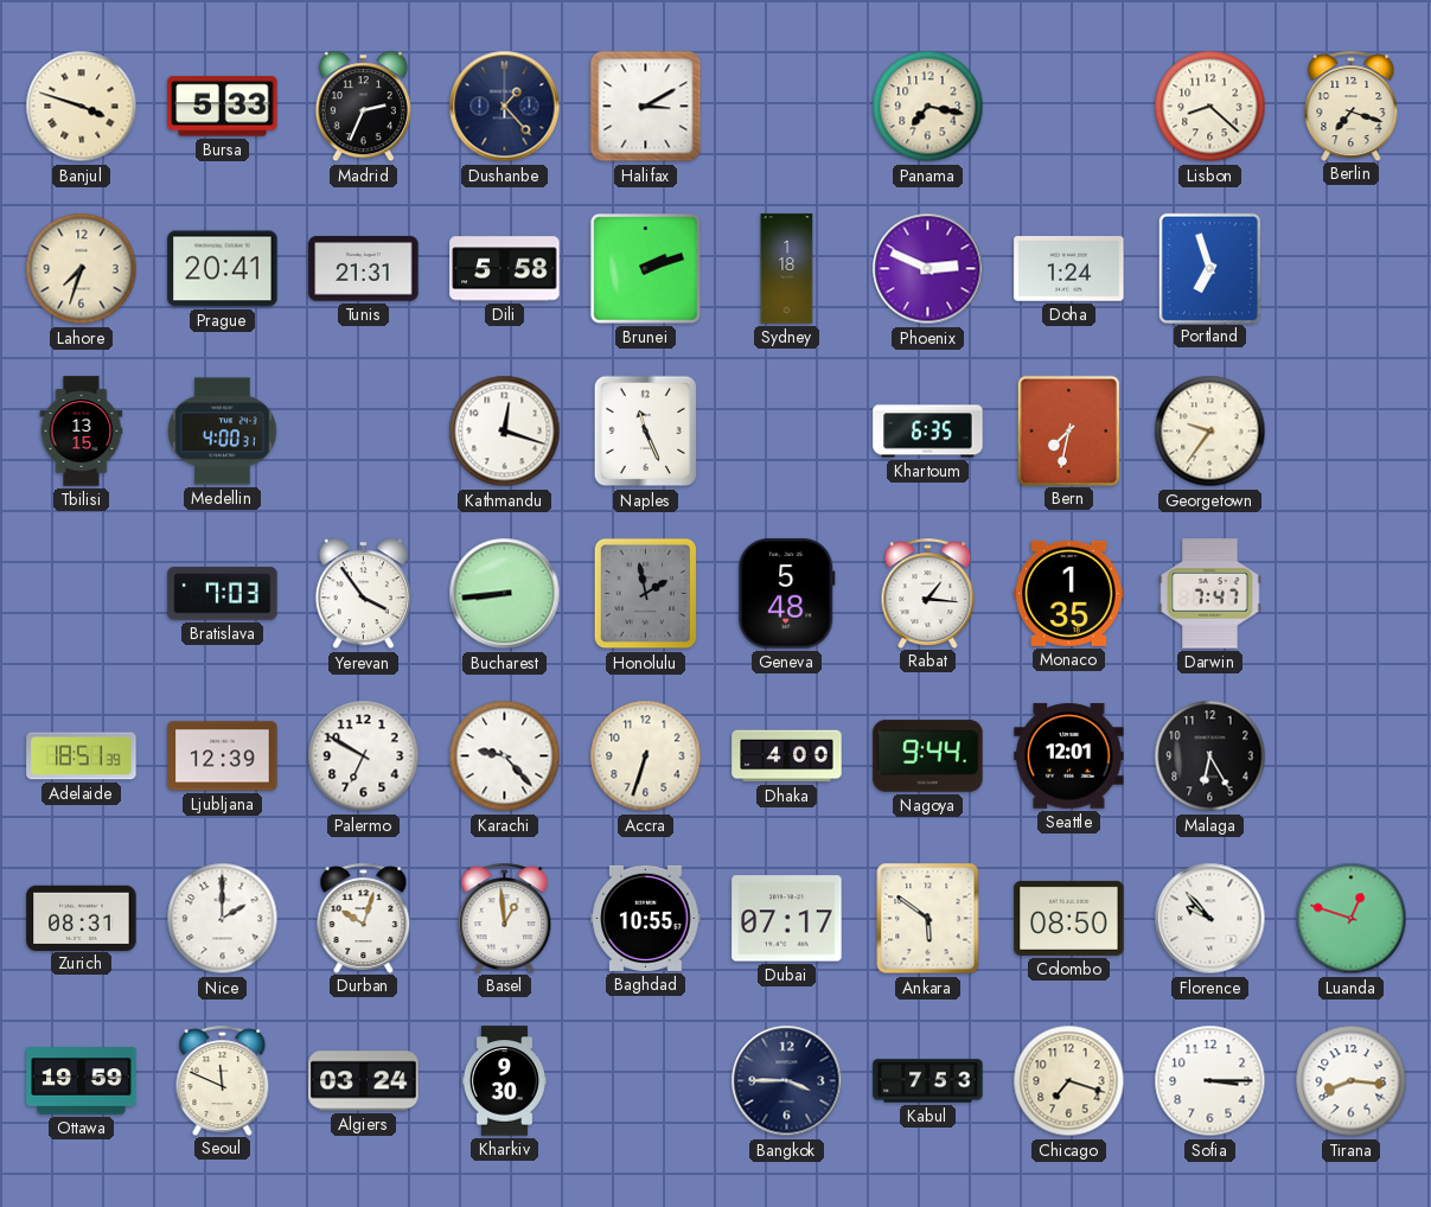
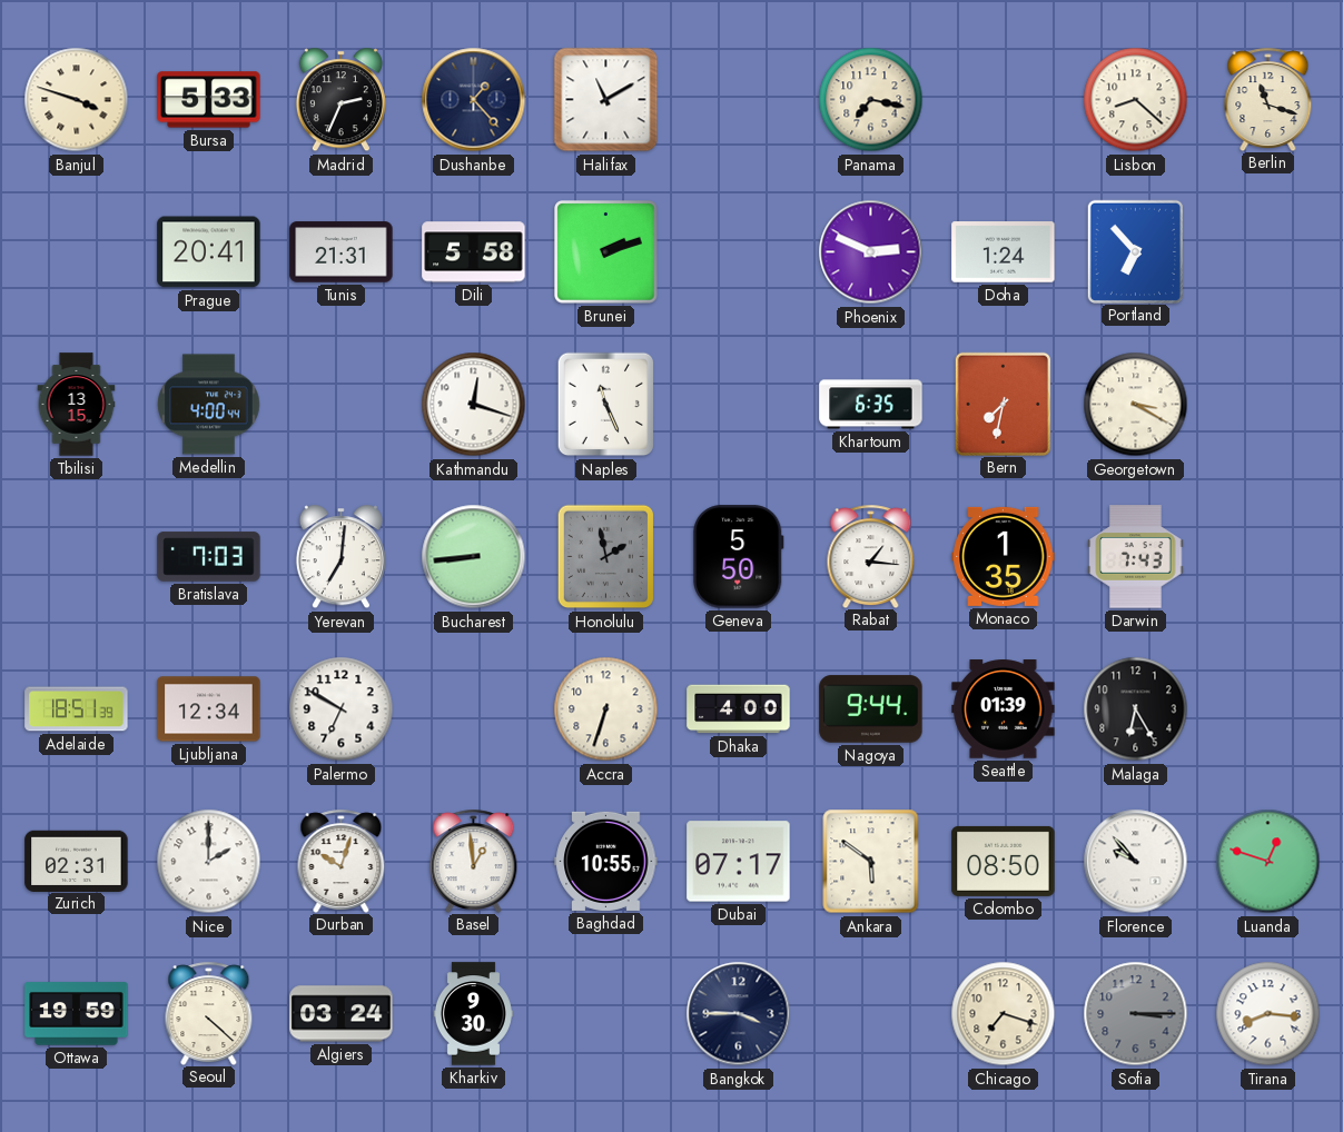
Halifax: 3:10 -> 11:10 (606, 100)
Berlin: 7:18 -> 11:18 (1268, 99)
Lahore: 7:33 -> none (82, 269)
Sydney: 1:18 -> none (787, 269)
Portland: 6:57 -> 6:53 (1135, 251)
Medellin: 4:00:31 -> 4:00:44 (209, 405)
Georgetown: 9:36 -> 3:20 (1136, 405)
Yerevan: 3:54 -> 7:01 (340, 557)
Geneva: 5:48 -> 5:50 (738, 557)
Darwin: 7:47 -> 7:43 (1136, 557)
Ljubljana: 12:39 -> 12:34 (209, 709)
Karachi: 9:23 -> none (505, 756)
Seattle: 12:01 -> 01:39 (1004, 709)
Zurich: 08:31 -> 02:31 (77, 861)
Seoul: 11:49 -> 4:22 (209, 1013)
Kabul: 7:53 -> none (928, 1081)
Sofia dial: white -> grey (1136, 1014)
